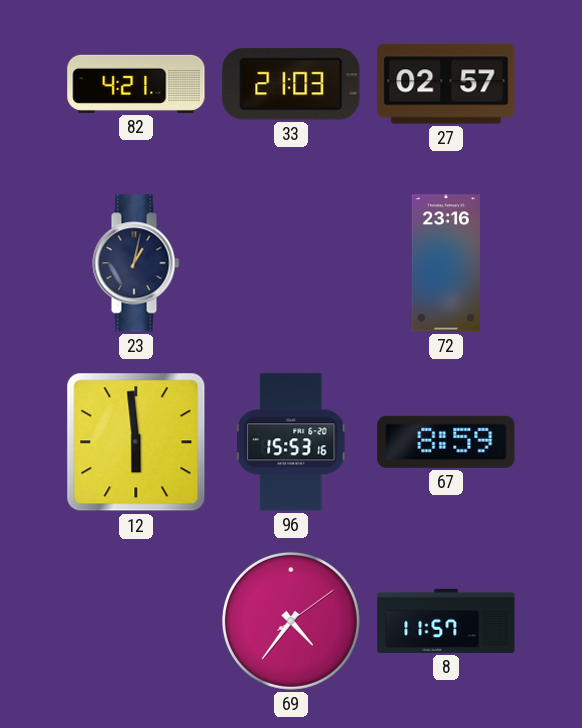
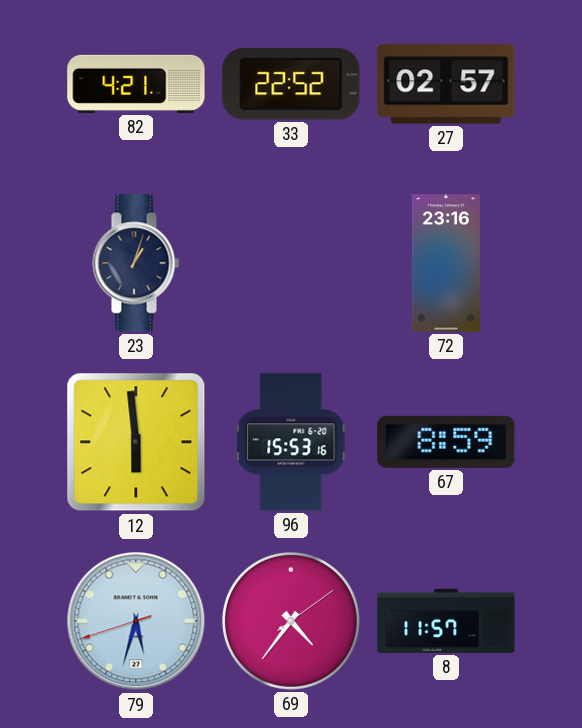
33: 21:03 -> 22:52 (291, 84)
23: 1:02 -> 1:03 (136, 263)
79: none -> 5:32 (136, 621)
